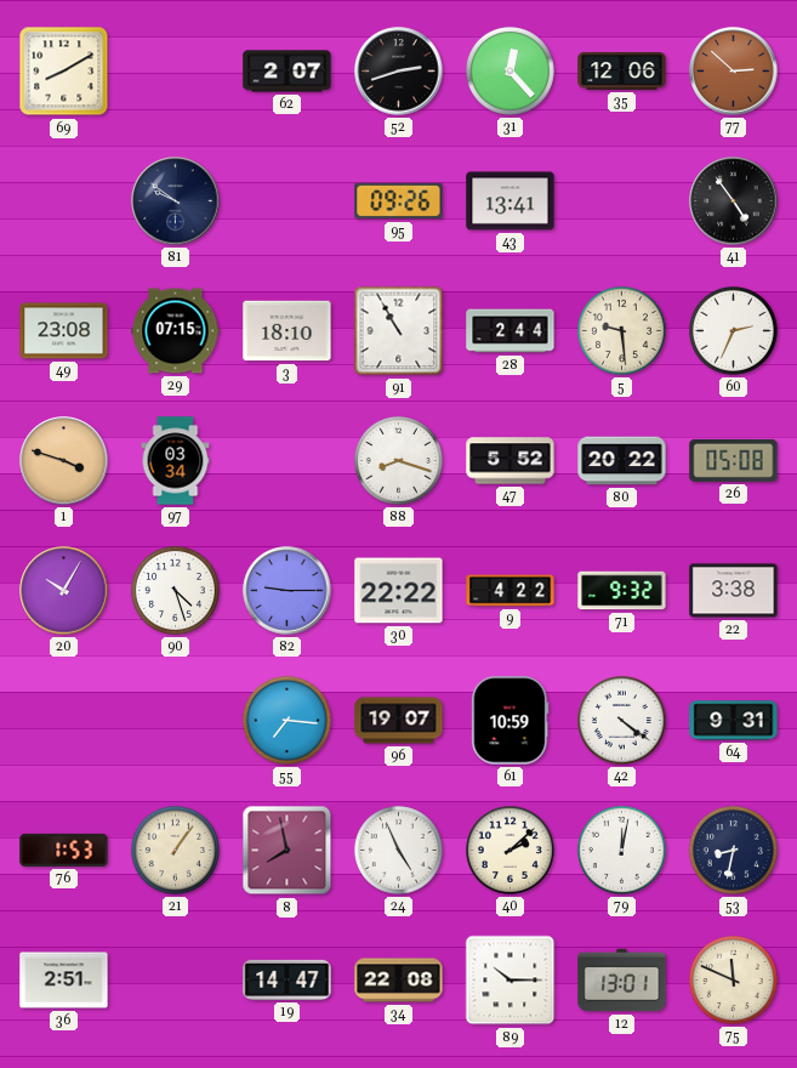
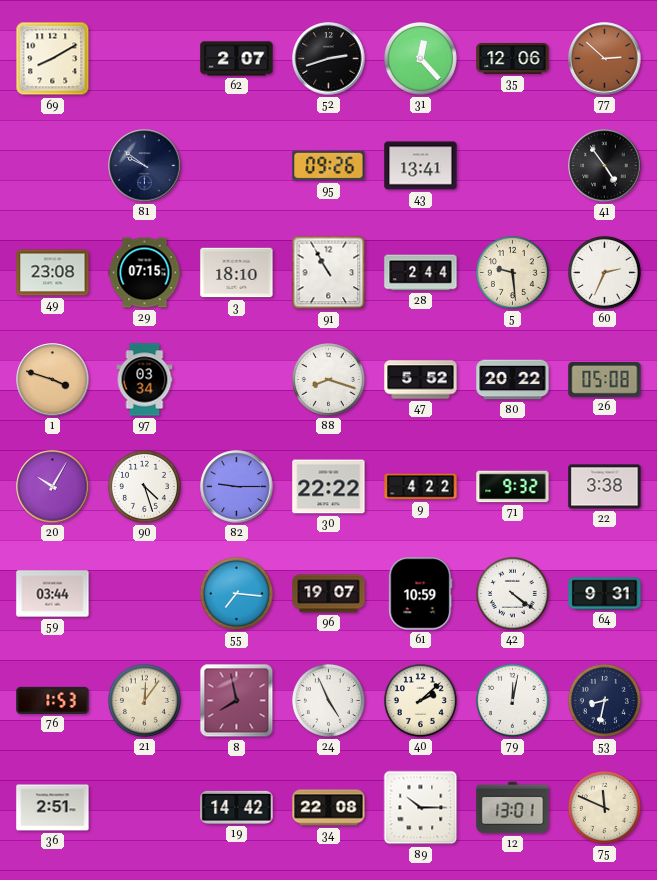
59: none -> 03:44 (53, 594)
21: 1:06 -> 12:06 (144, 700)
19: 14:47 -> 14:42 (237, 807)
